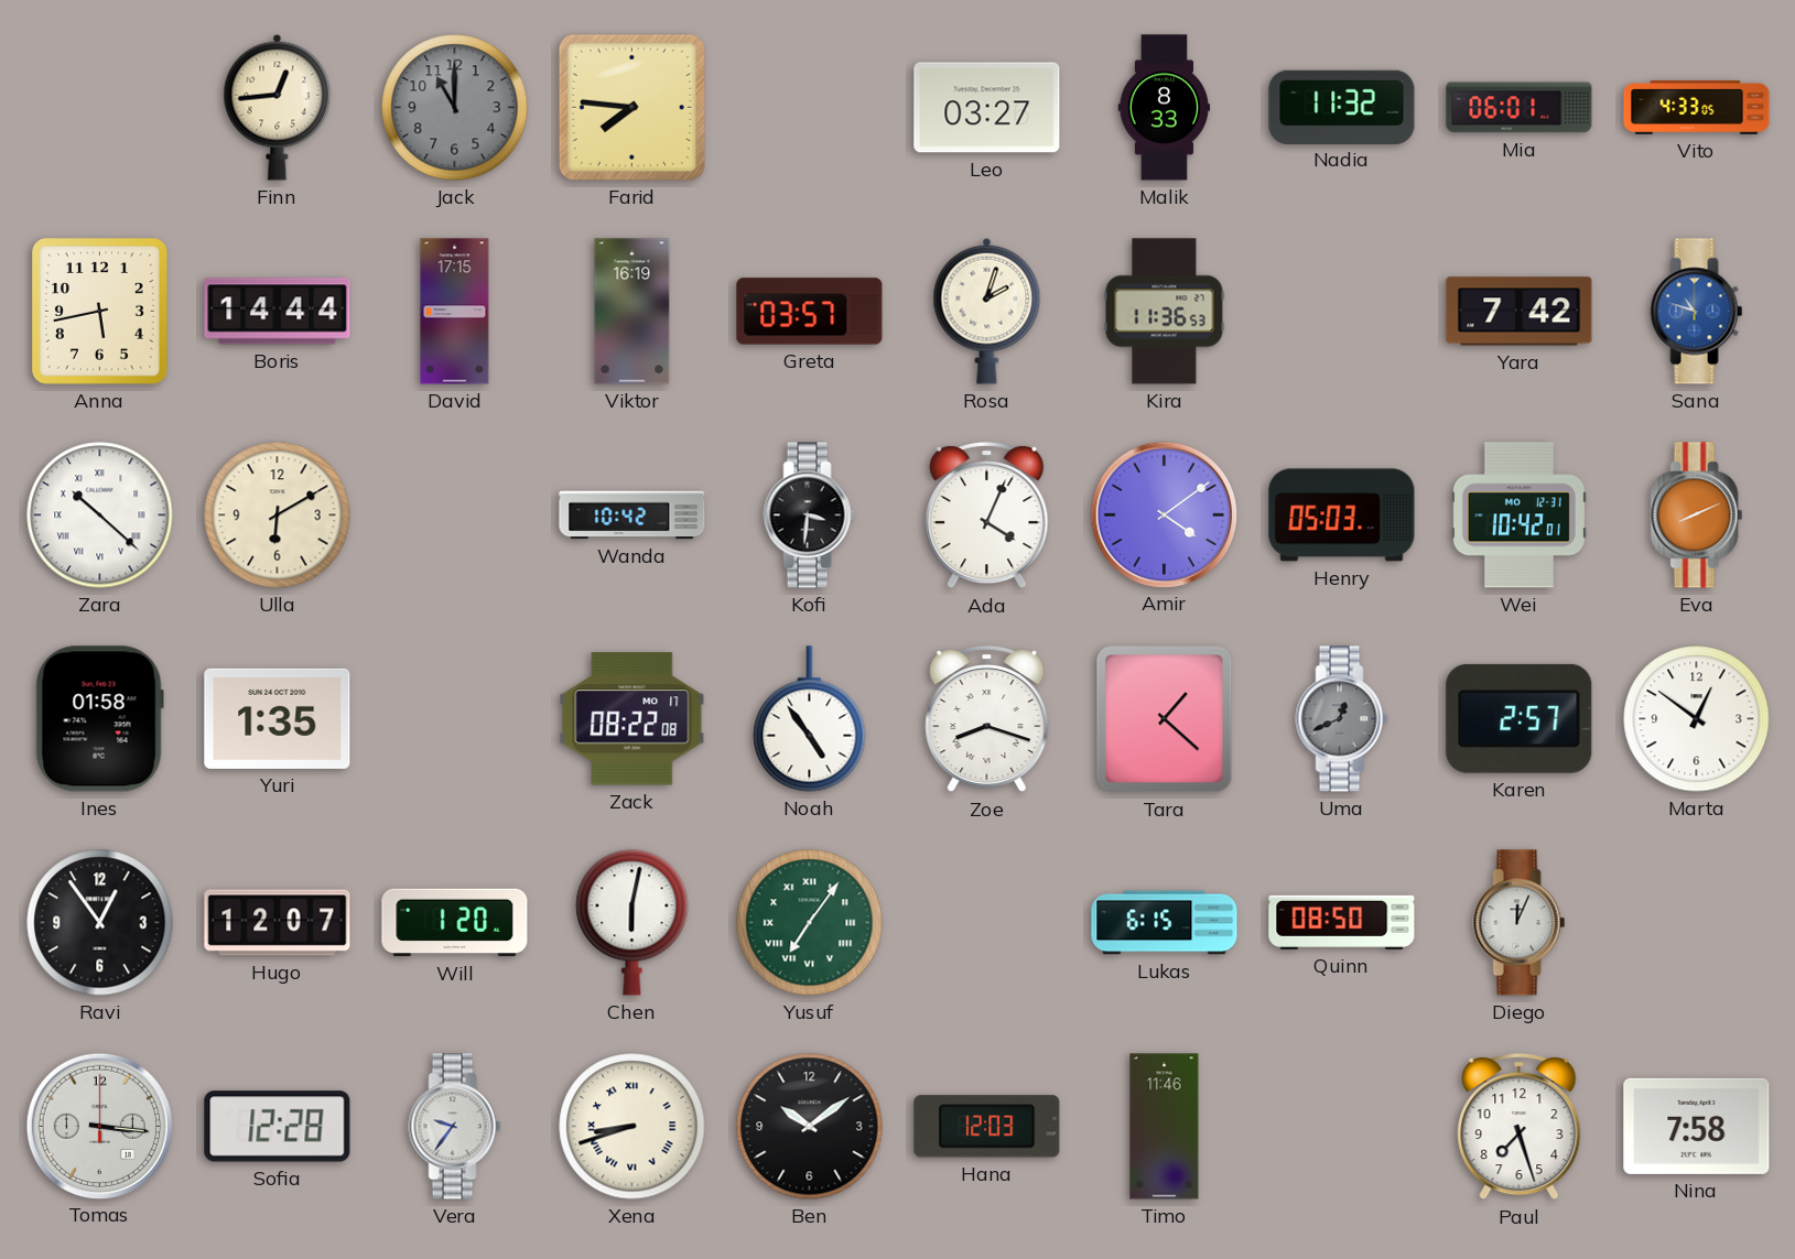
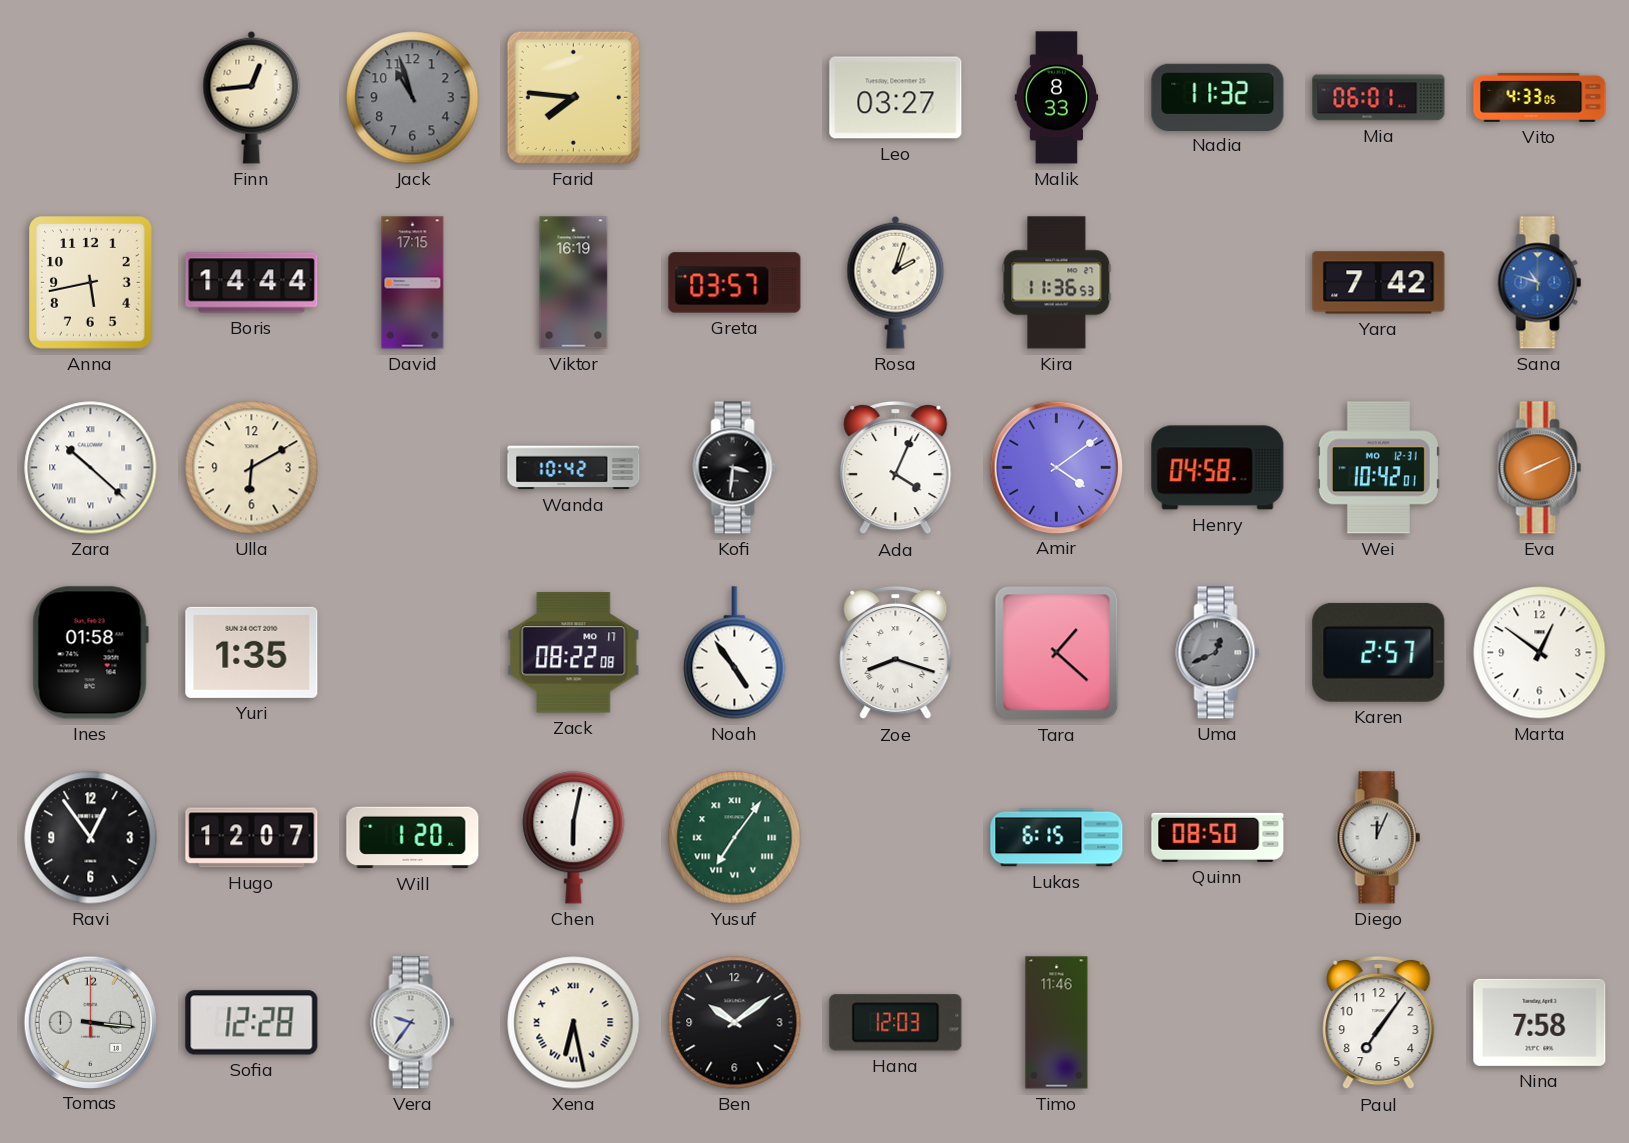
Jack: 11:00 -> 10:57 (413, 98)
Henry: 05:03 -> 04:58 (1218, 468)
Xena: 8:42 -> 6:28 (574, 1023)
Paul: 7:27 -> 7:06 (1379, 1023)
